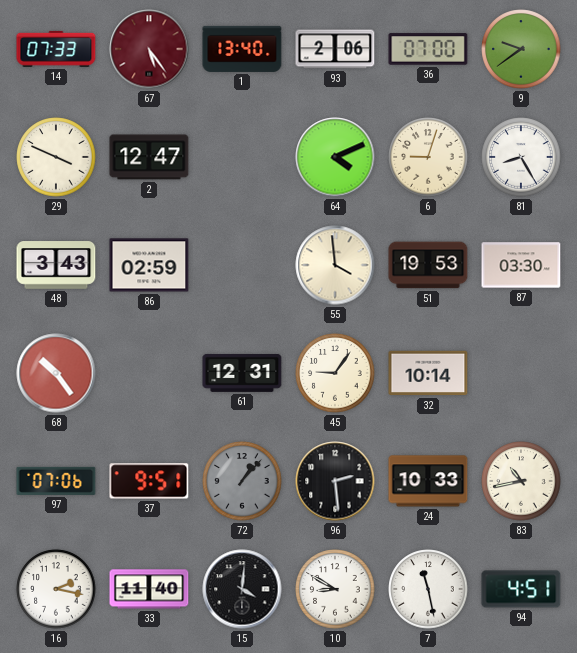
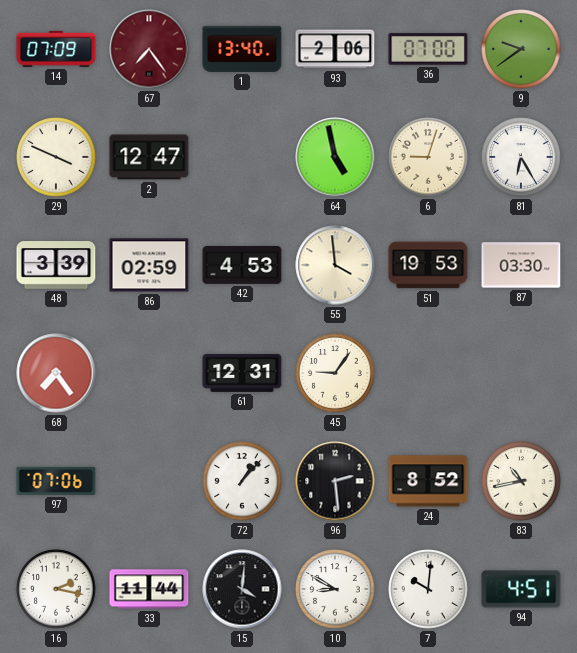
14: 07:33 -> 07:09 (56, 49)
67: 5:24 -> 7:24 (149, 49)
64: 4:11 -> 4:58 (335, 157)
81: 8:25 -> 6:25 (521, 157)
48: 3:43 -> 3:39 (56, 265)
42: none -> 4:53 (242, 266)
68: 10:24 -> 7:24 (56, 373)
32: 10:14 -> none (428, 373)
37: 9:51 -> none (149, 481)
72 dial: grey -> white (242, 481)
24: 10:33 -> 8:52 (428, 481)
33: 11:40 -> 11:44 (149, 589)
7: 11:28 -> 10:01 (428, 589)
